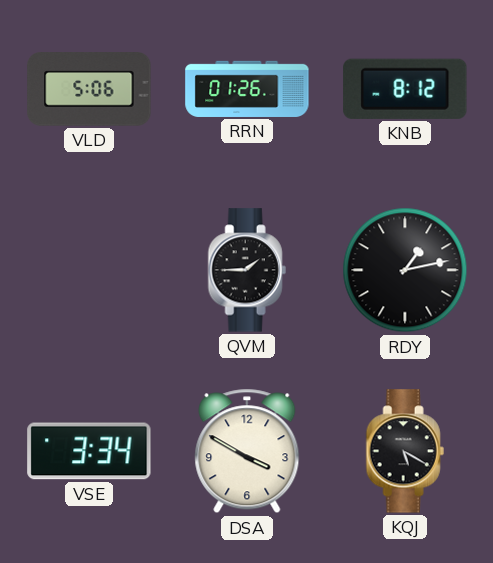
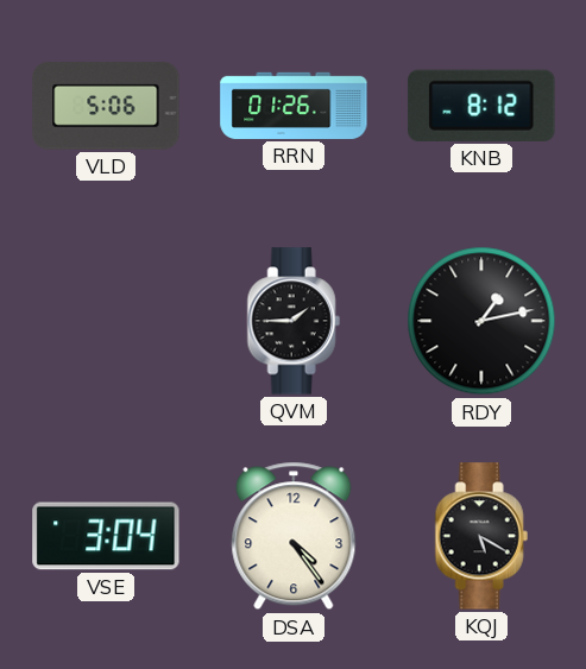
VSE: 3:34 -> 3:04 (106, 536)
DSA: 3:50 -> 4:24 (294, 536)
